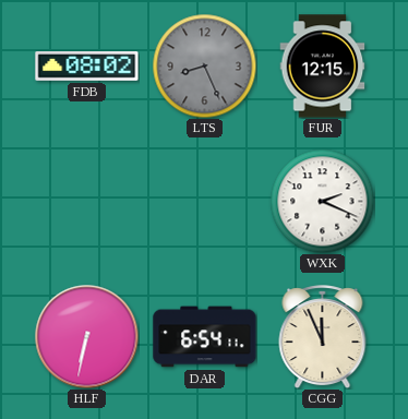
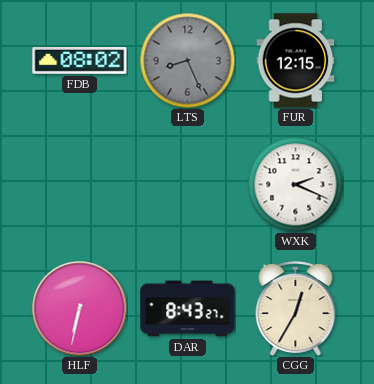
DAR: 6:54 -> 8:43 (188, 309)
CGG: 11:56 -> 12:35 (296, 309)
